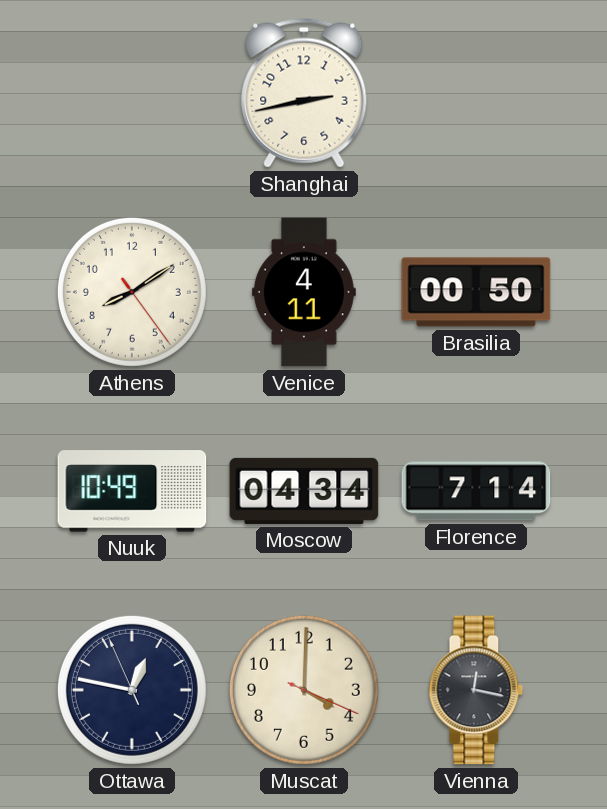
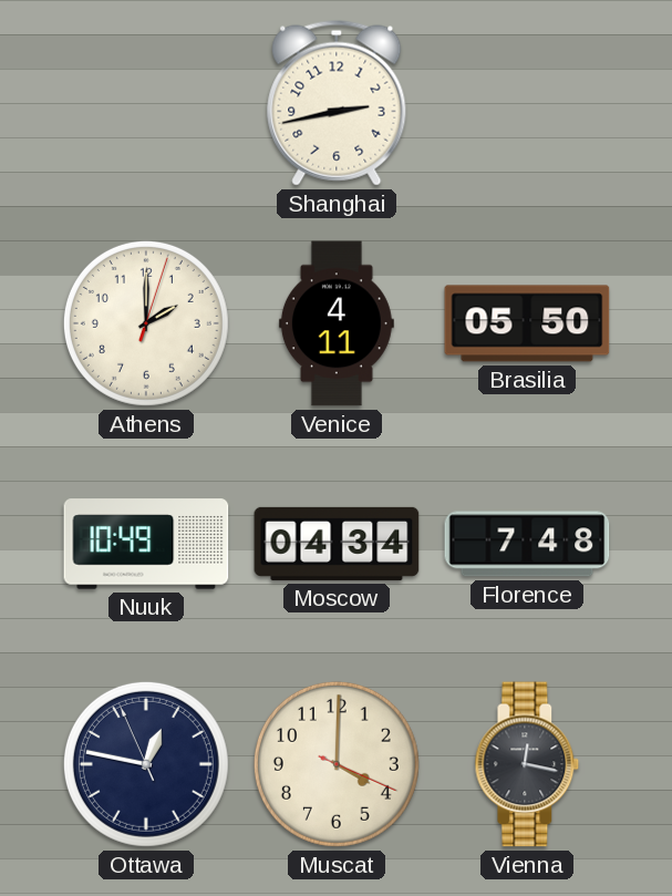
Athens: 8:09 -> 2:00 (146, 323)
Brasilia: 00:50 -> 05:50 (527, 323)
Florence: 7:14 -> 7:48 (527, 544)
